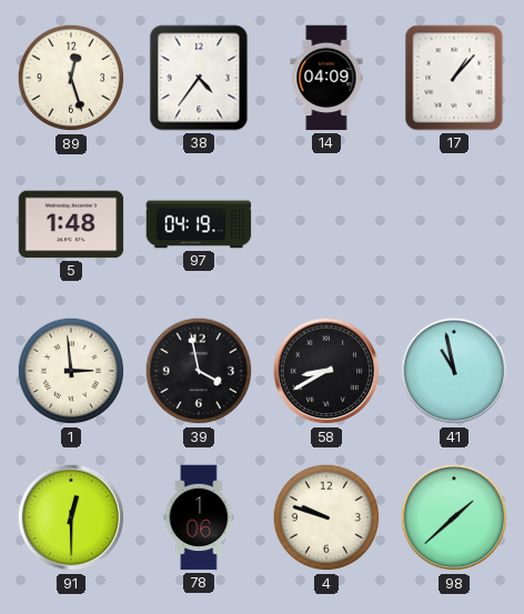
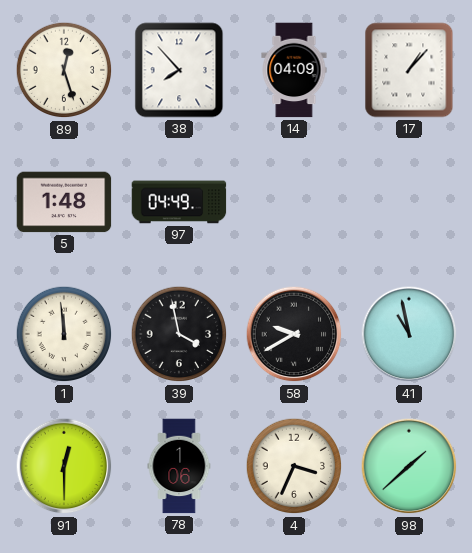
38: 4:36 -> 7:53 (179, 70)
97: 04:19 -> 04:49 (179, 202)
1: 2:59 -> 11:59 (64, 334)
58: 8:40 -> 9:40 (294, 334)
4: 9:48 -> 3:34 (294, 466)
